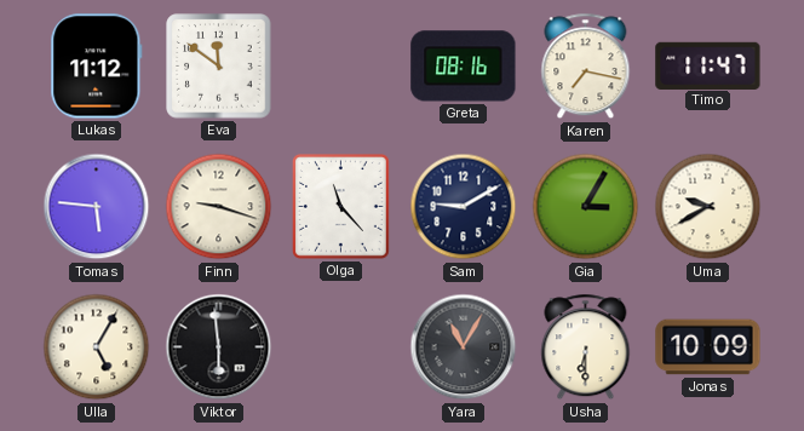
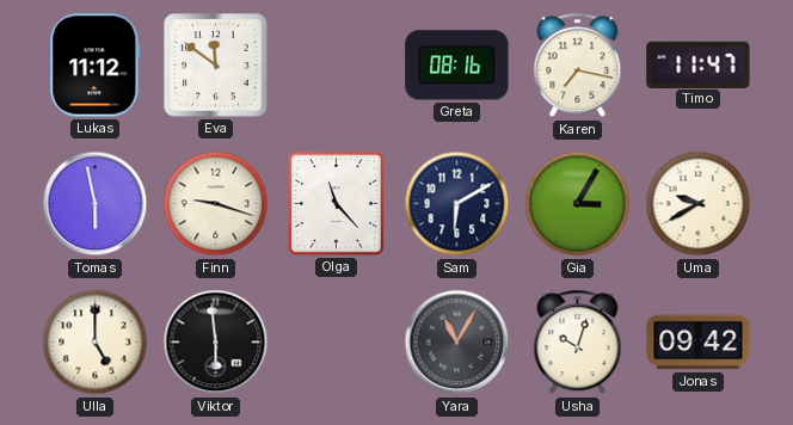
Tomas: 5:46 -> 5:58 (96, 204)
Sam: 9:10 -> 6:10 (457, 204)
Ulla: 5:05 -> 5:00 (96, 343)
Usha: 6:30 -> 10:03 (578, 343)
Jonas: 10:09 -> 09:42 (699, 343)
